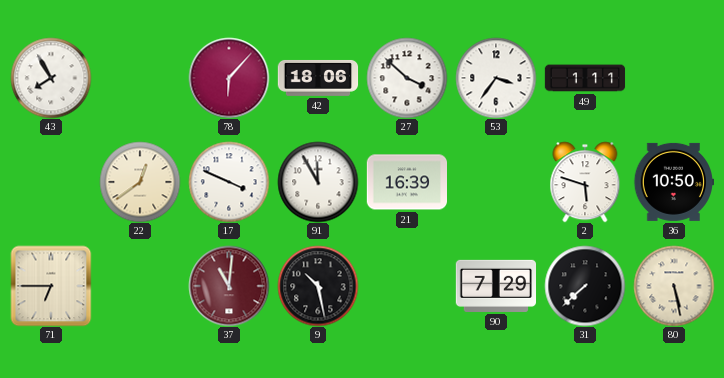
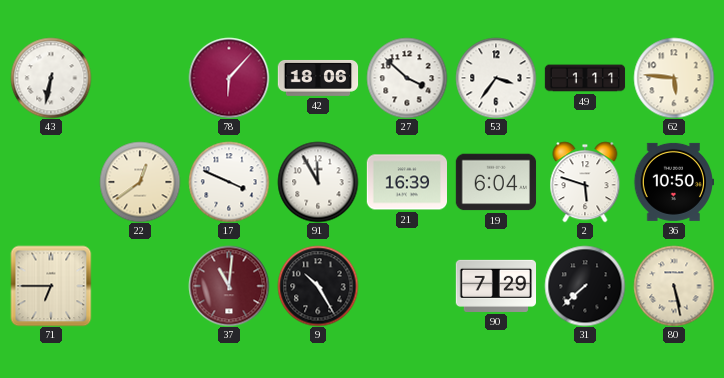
43: 7:55 -> 6:32 (51, 78)
62: none -> 5:46 (674, 78)
19: none -> 6:04 (496, 182)
9: 10:28 -> 10:25 (318, 286)
